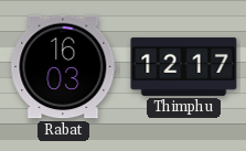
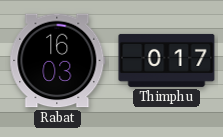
Thimphu: 12:17 -> 0:17 (167, 60)
